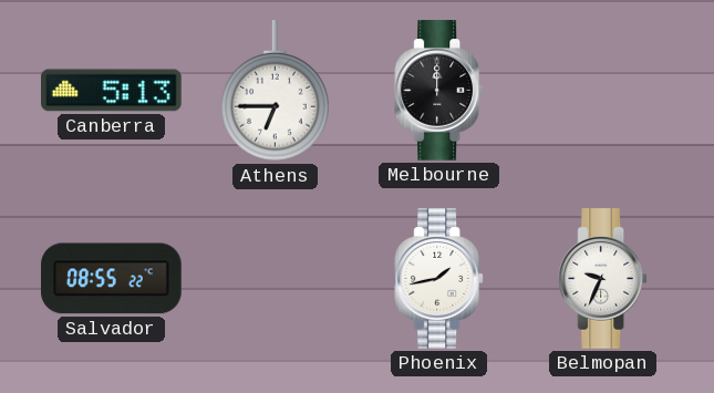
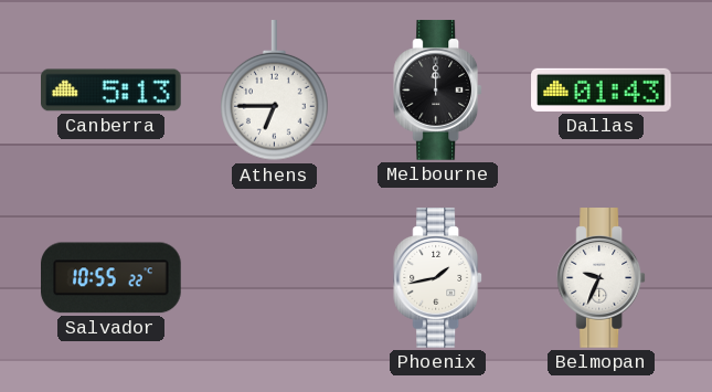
Dallas: none -> 01:43 (602, 89)
Salvador: 08:55 -> 10:55 (111, 278)
